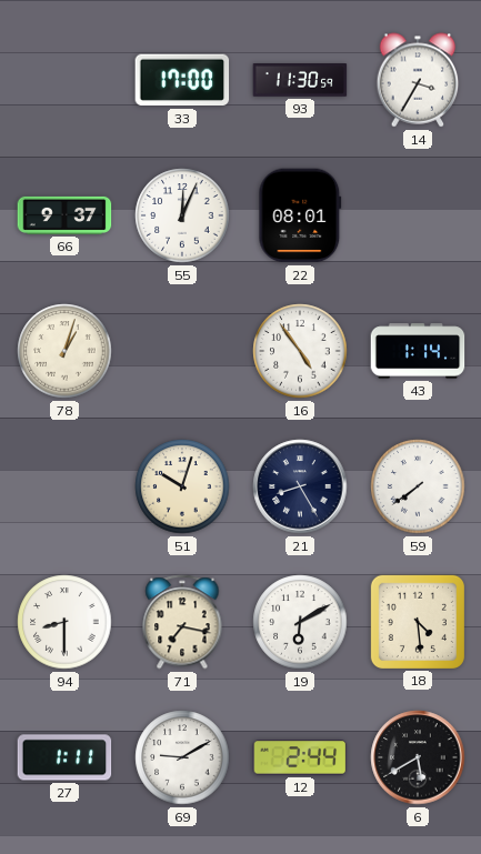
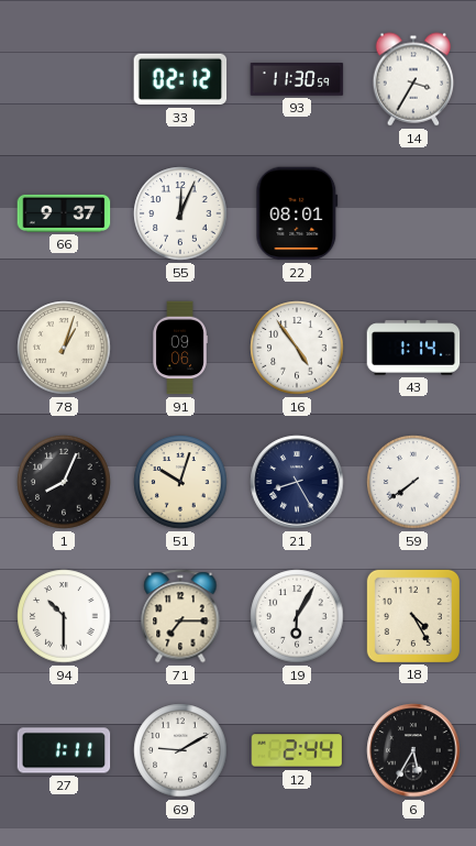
33: 17:00 -> 02:12 (180, 79)
91: none -> 09:06 (180, 348)
1: none -> 8:04 (64, 482)
94: 8:30 -> 10:30 (64, 616)
71: 7:17 -> 7:15 (180, 616)
19: 6:10 -> 6:05 (297, 616)
18: 4:29 -> 4:25 (413, 616)
6: 5:40 -> 5:35 (413, 750)
